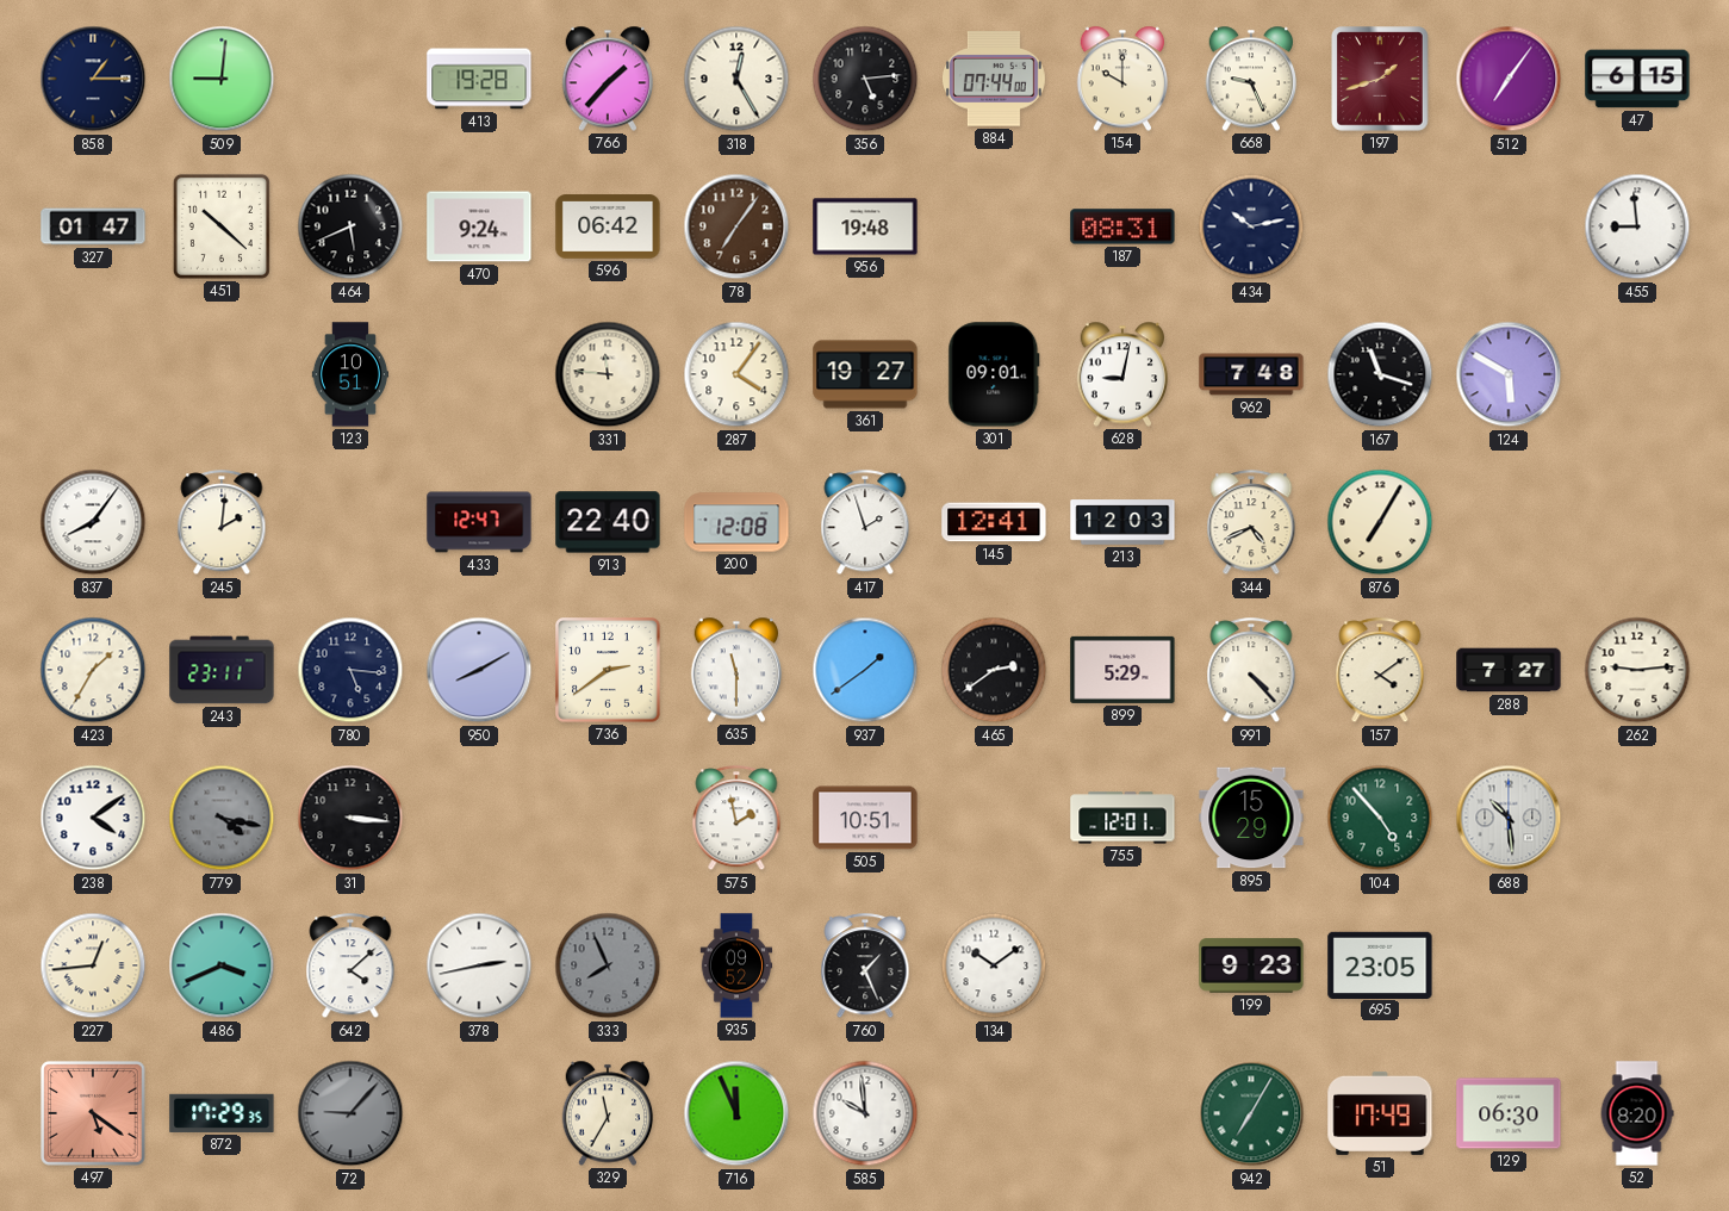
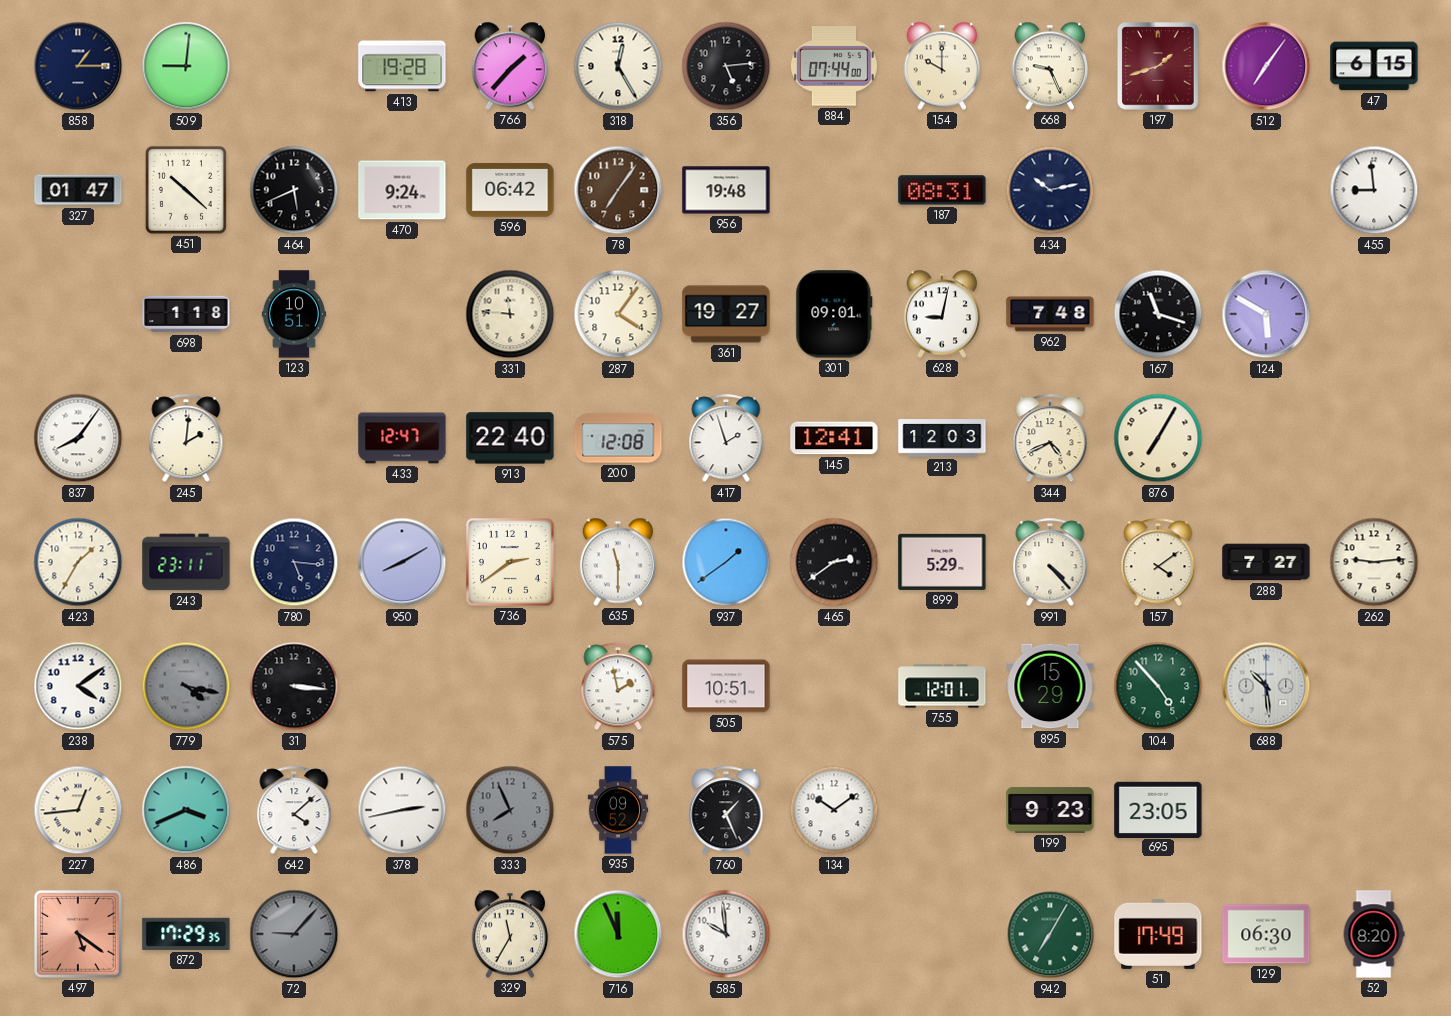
698: none -> 1:18 (186, 314)
